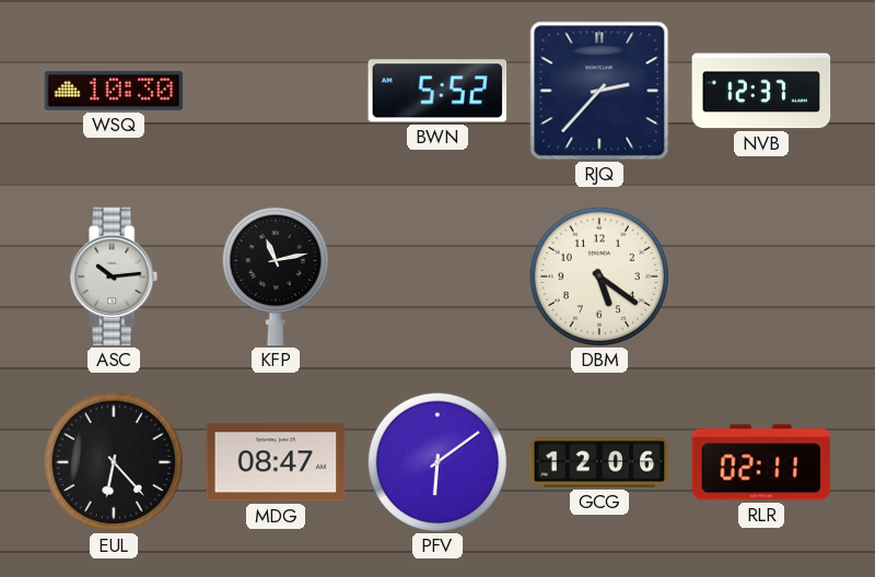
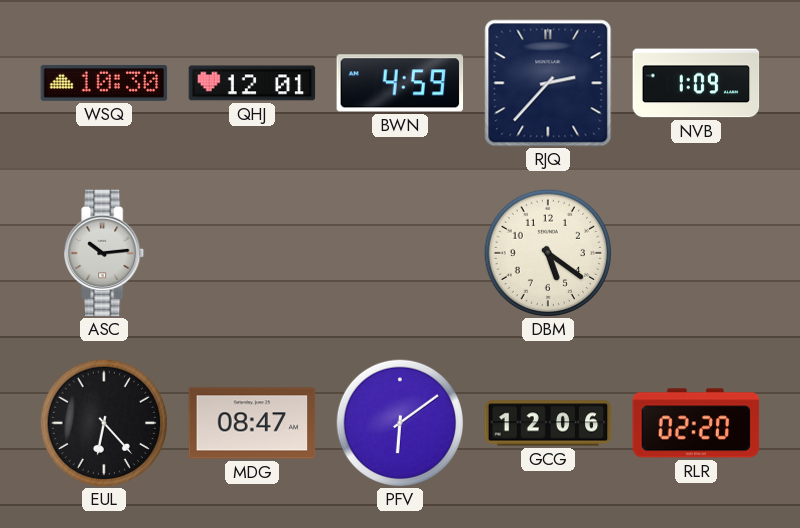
QHJ: none -> 12:01 (252, 83)
BWN: 5:52 -> 4:59 (400, 83)
NVB: 12:37 -> 1:09 (696, 83)
KFP: 11:13 -> none (276, 276)
RLR: 02:11 -> 02:20 (696, 423)
